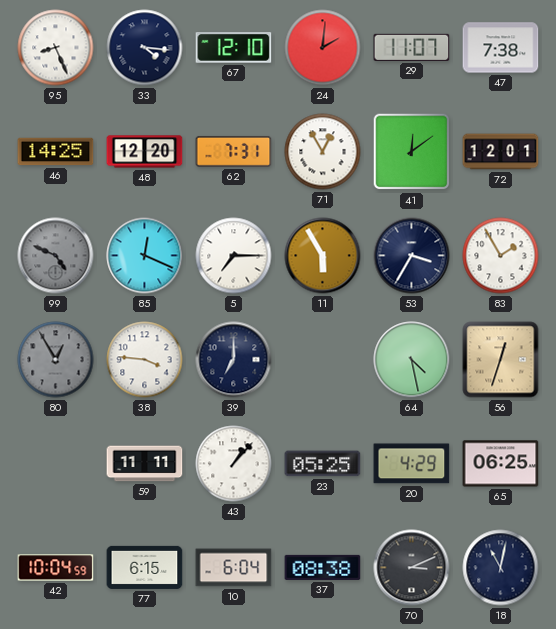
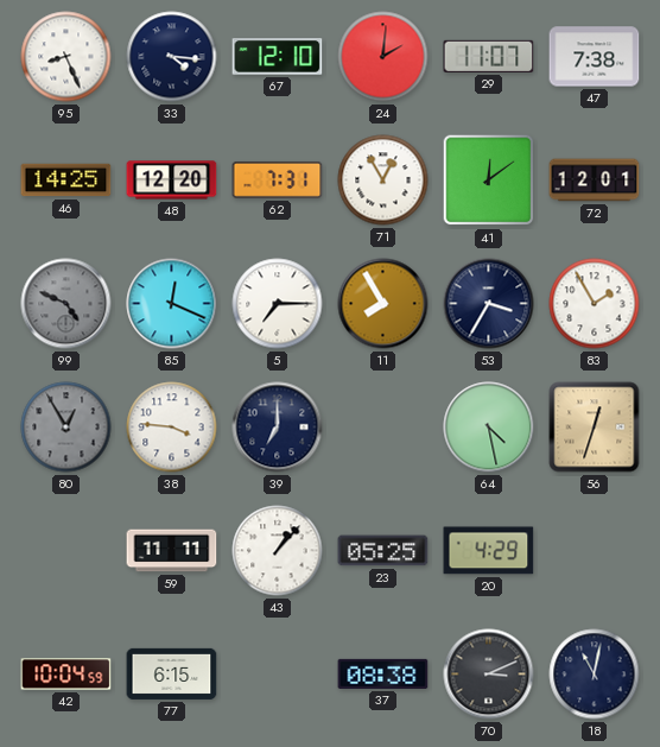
11: 5:55 -> 7:55 (383, 304)
65: 06:25 -> none (501, 464)
10: 6:04 -> none (234, 568)
